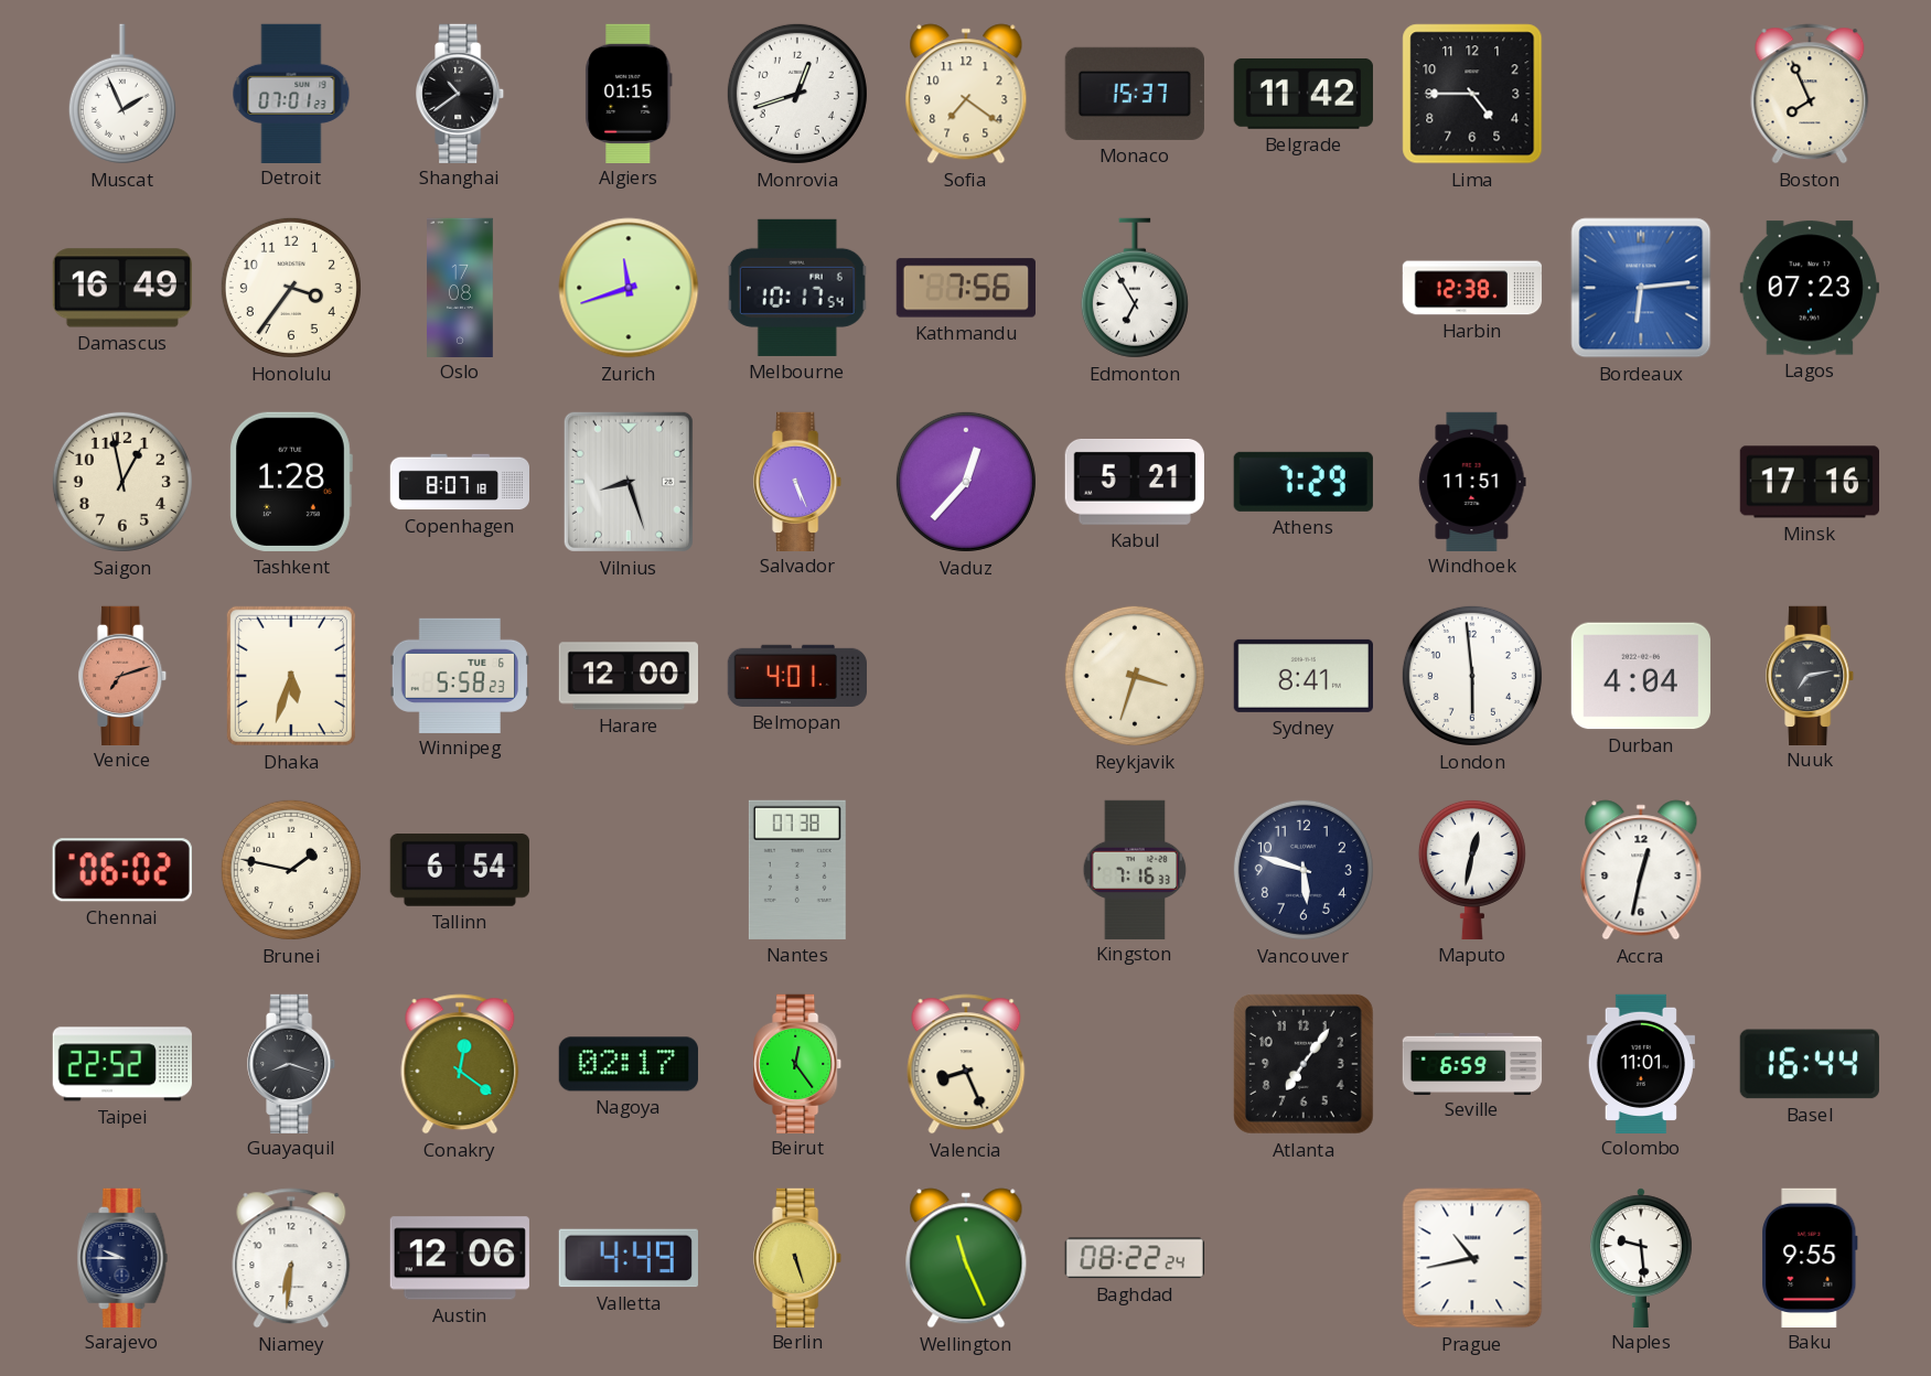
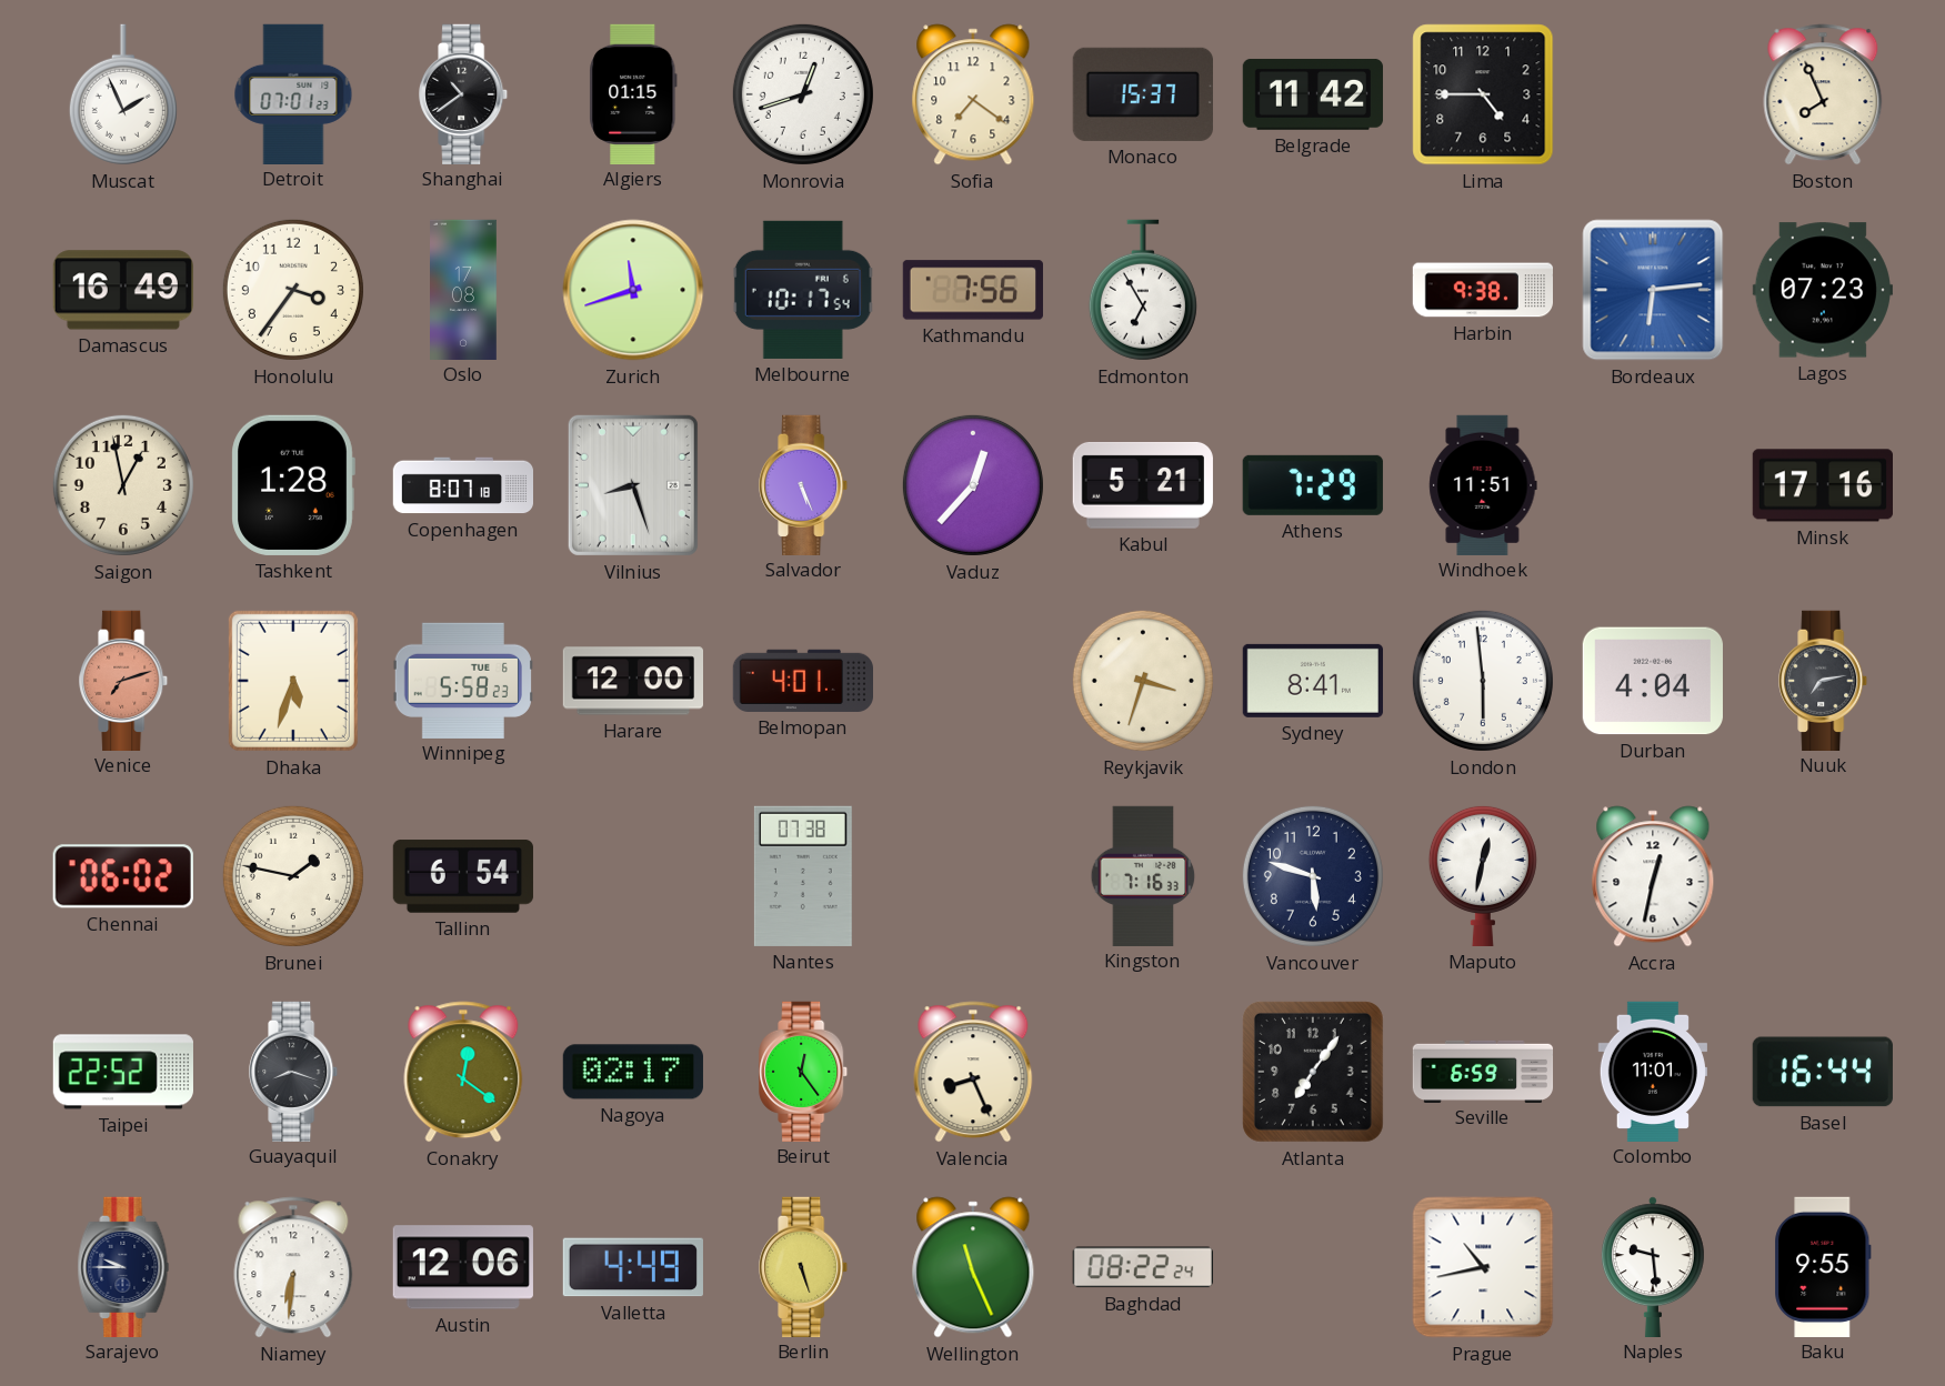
Harbin: 12:38 -> 9:38 (1482, 290)
